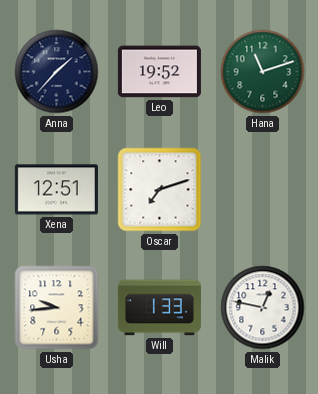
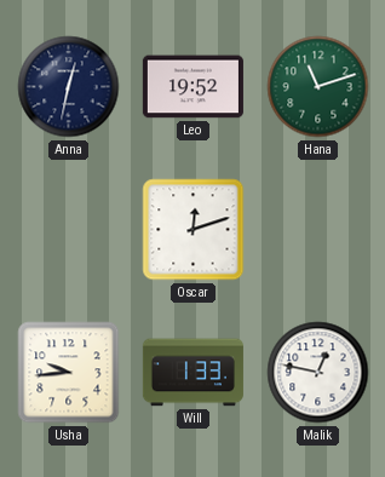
Anna: 1:37 -> 12:32 (69, 87)
Xena: 12:51 -> none (56, 190)
Oscar: 7:12 -> 12:12 (194, 230)
